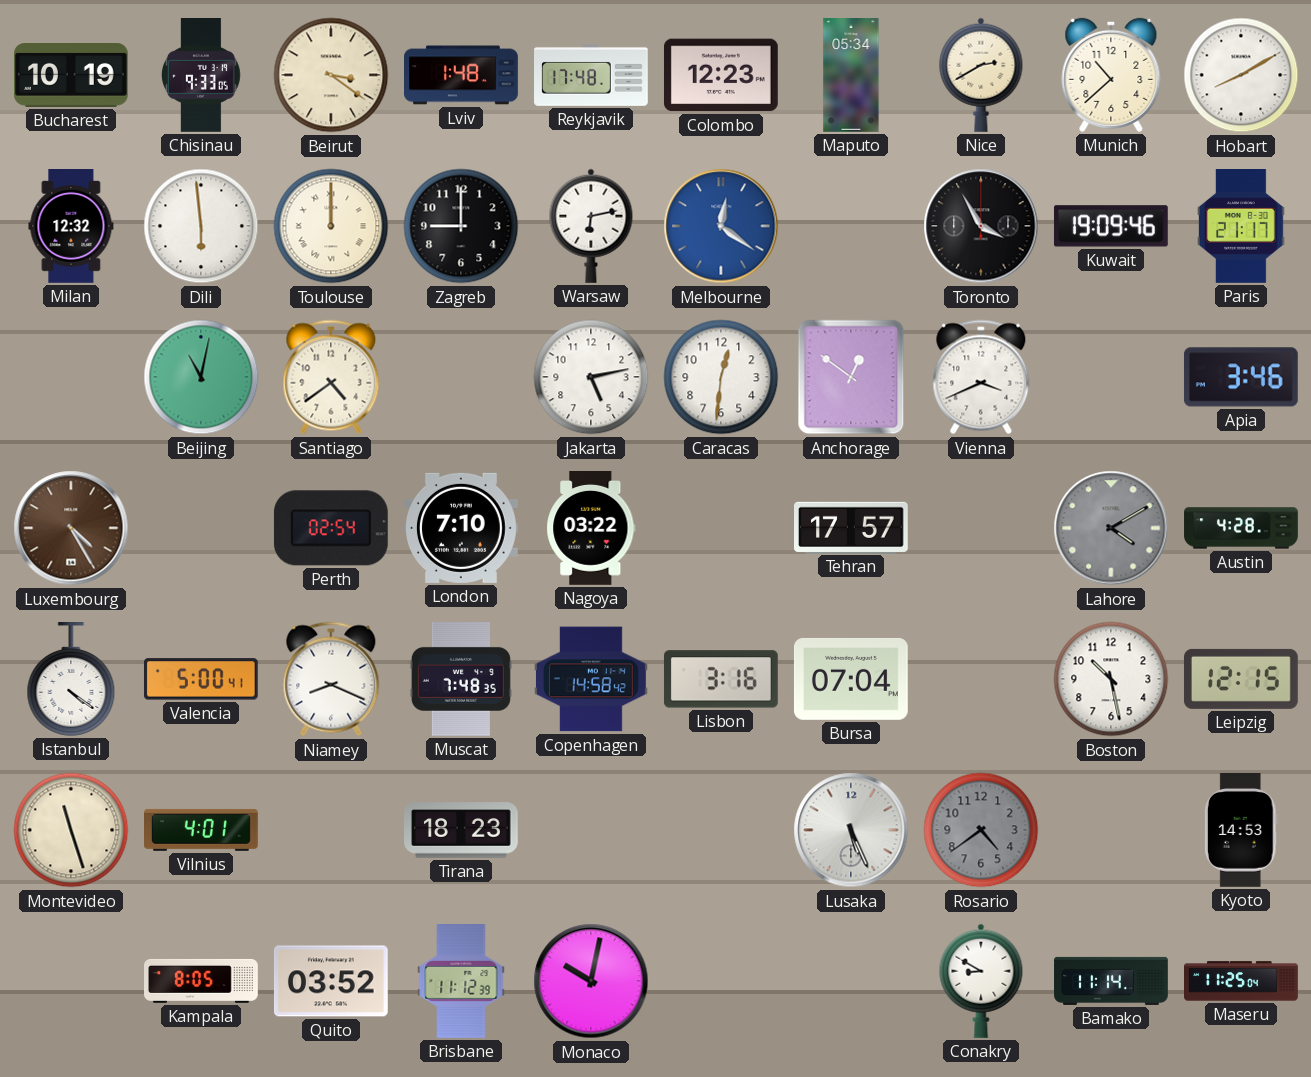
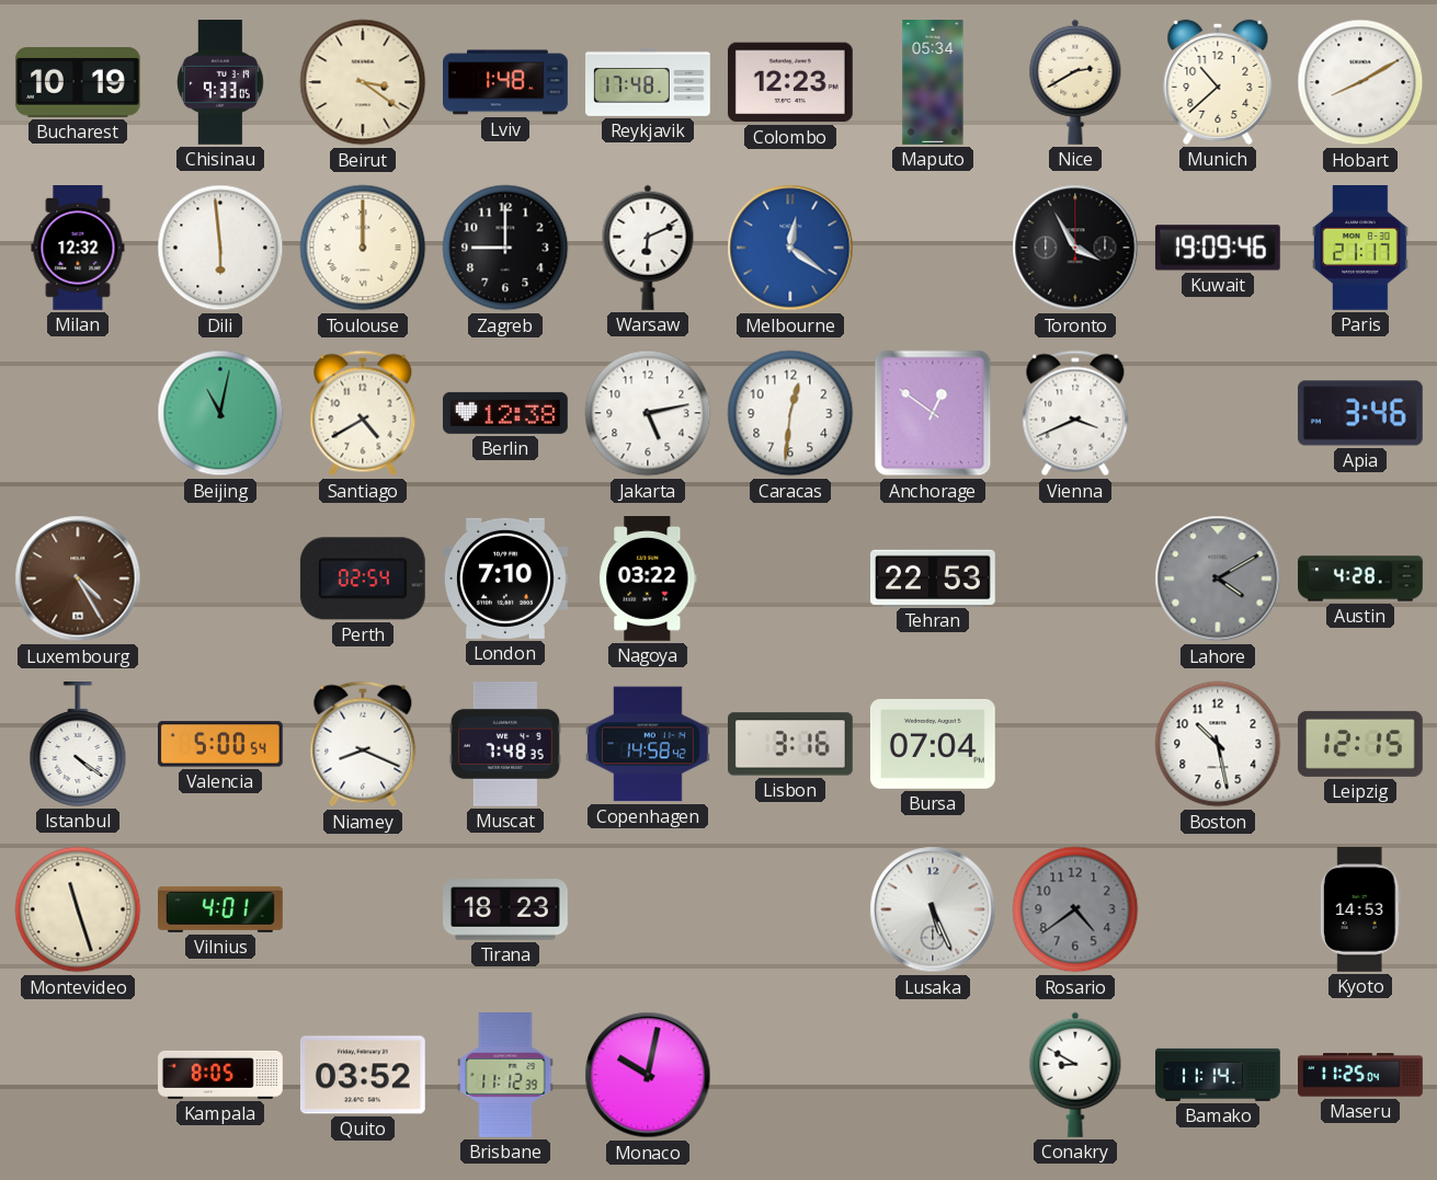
Warsaw: 6:13 -> 6:11 (648, 248)
Santiago: 4:39 -> 4:40 (363, 413)
Berlin: none -> 12:38 (505, 413)
Tehran: 17:57 -> 22:53 (934, 577)
Valencia: 5:00:41 -> 5:00:54 (220, 744)
